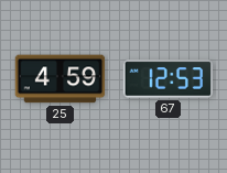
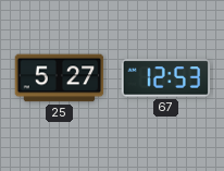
25: 4:59 -> 5:27 (60, 78)
